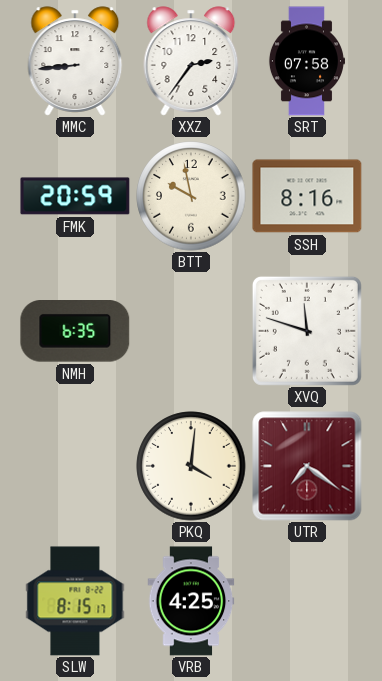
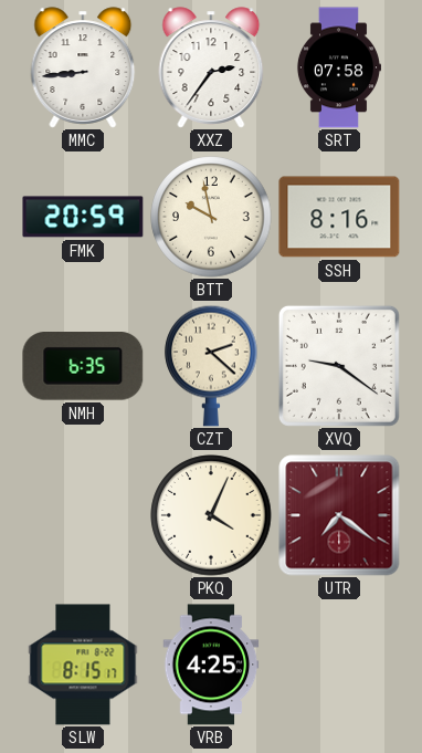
CZT: none -> 2:22 (211, 366)
XVQ: 11:48 -> 9:21 (339, 366)
PKQ: 4:01 -> 4:04 (211, 515)
